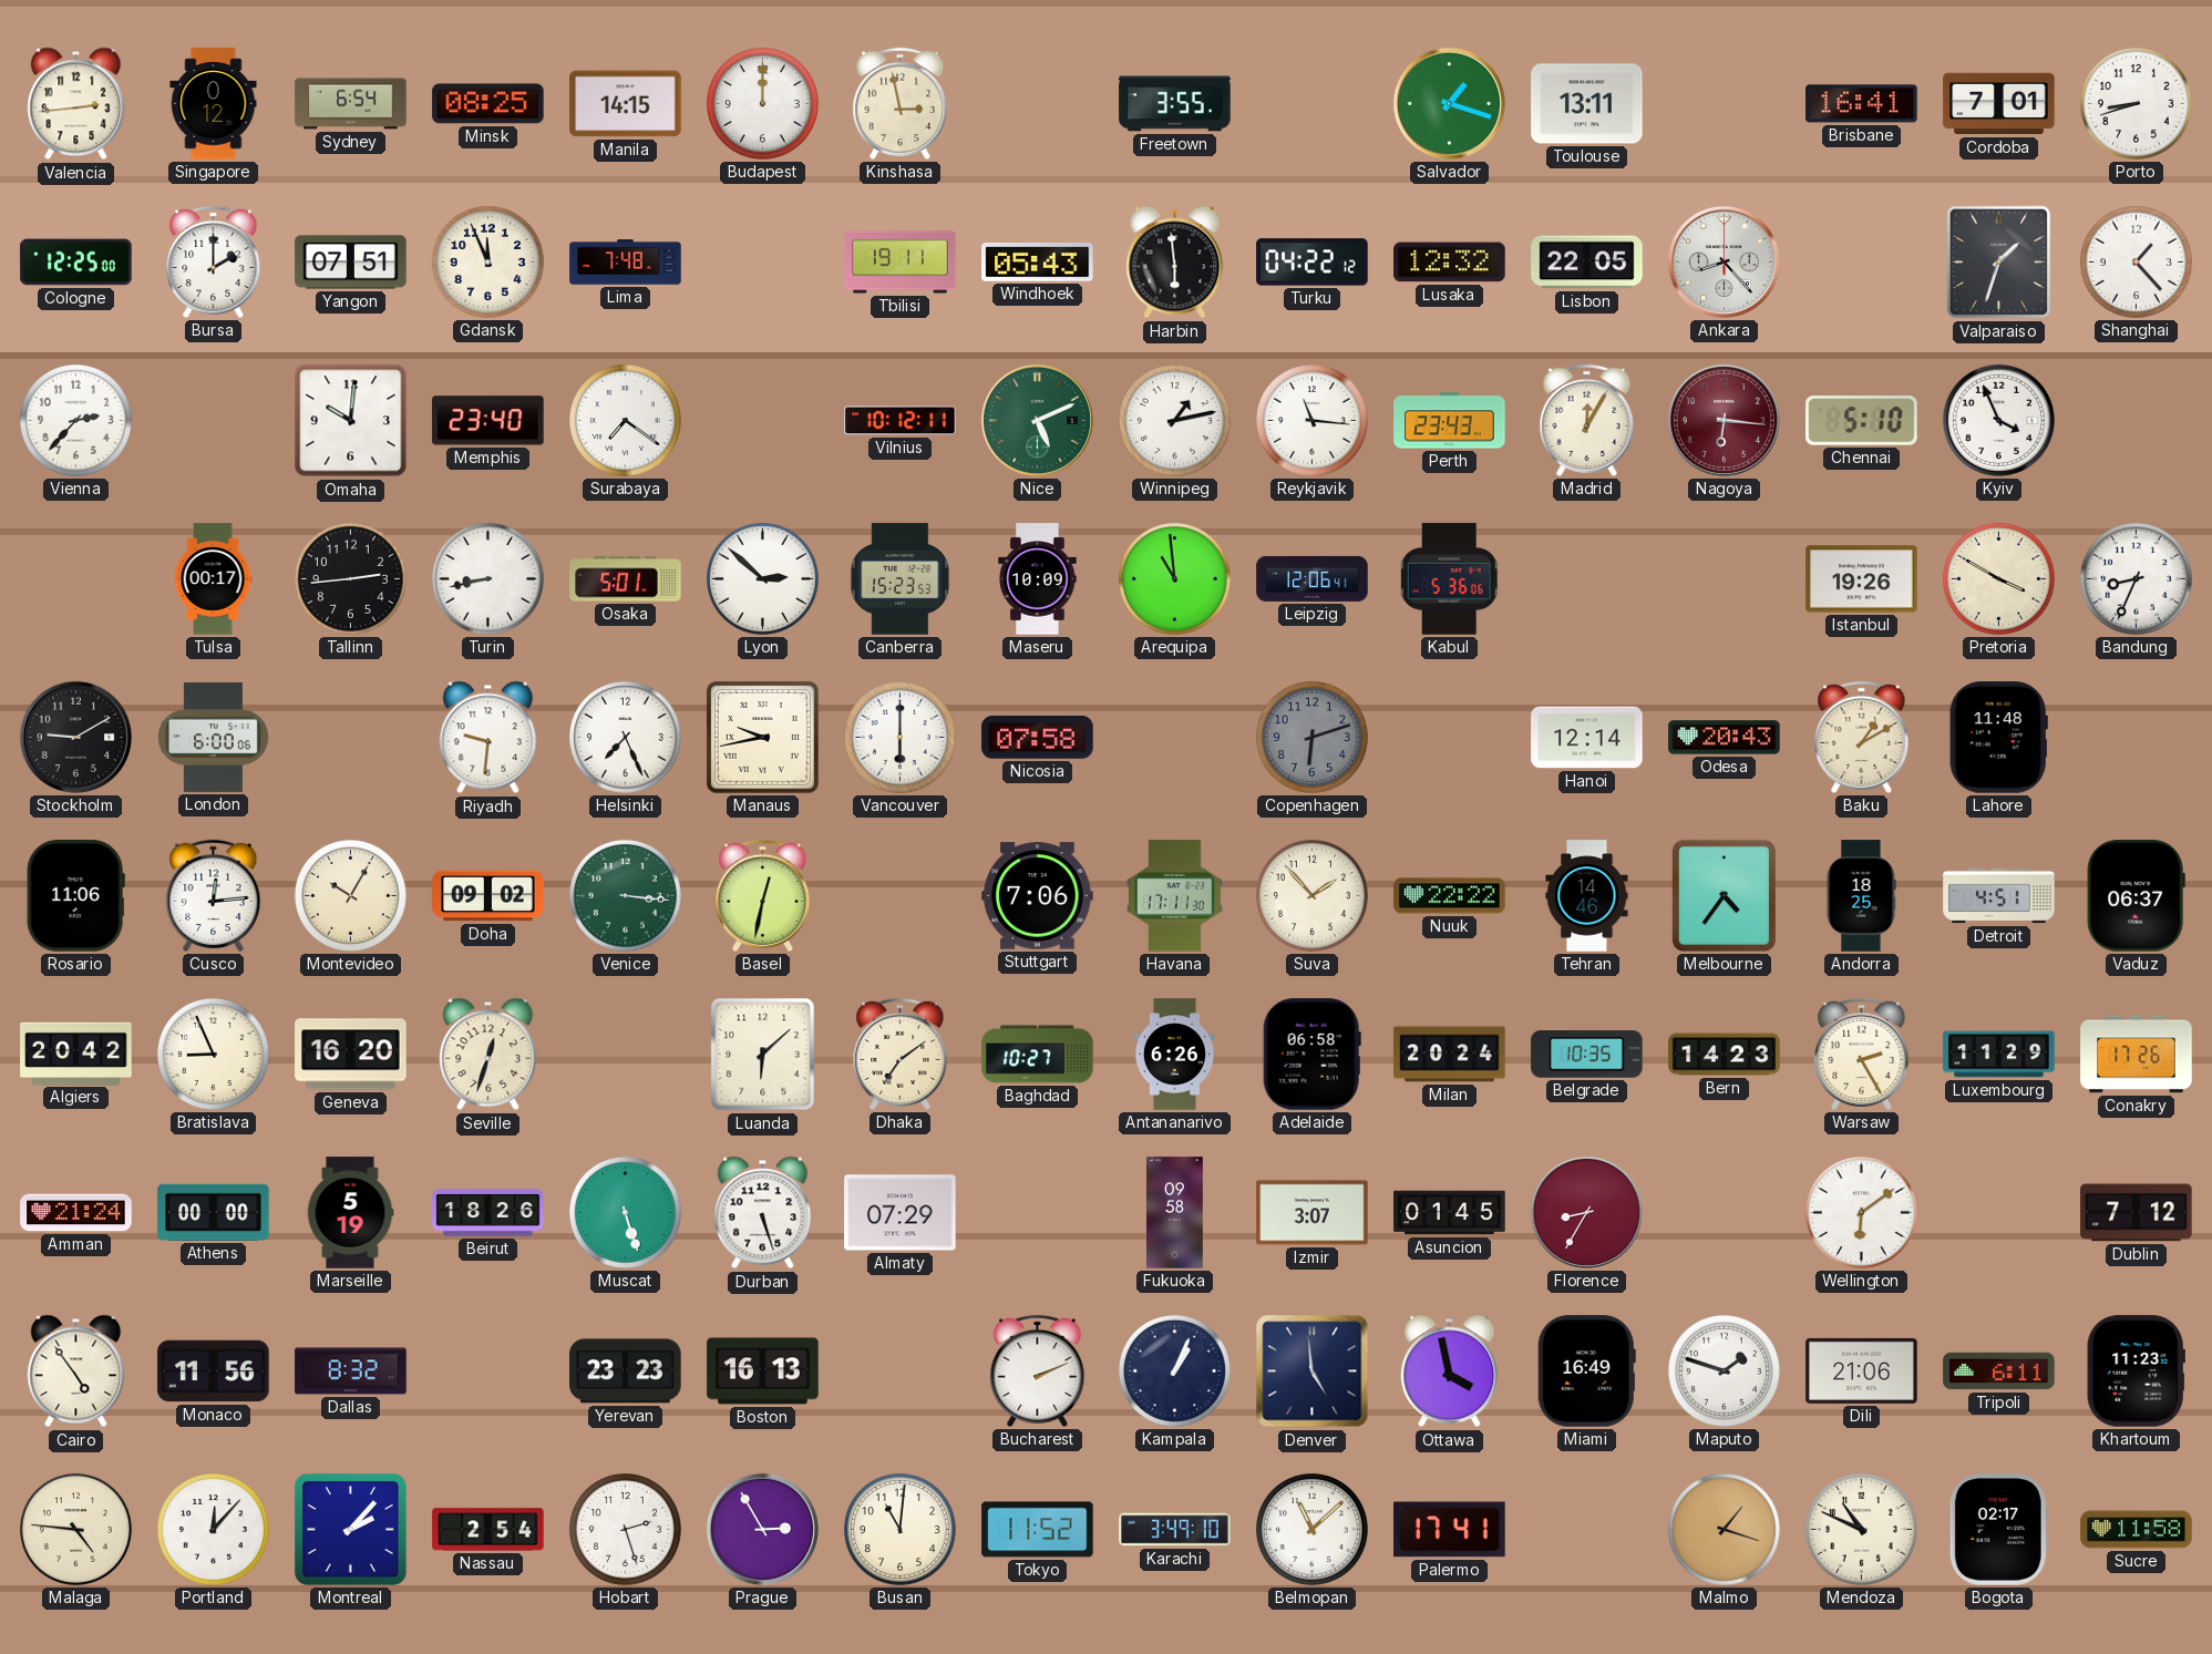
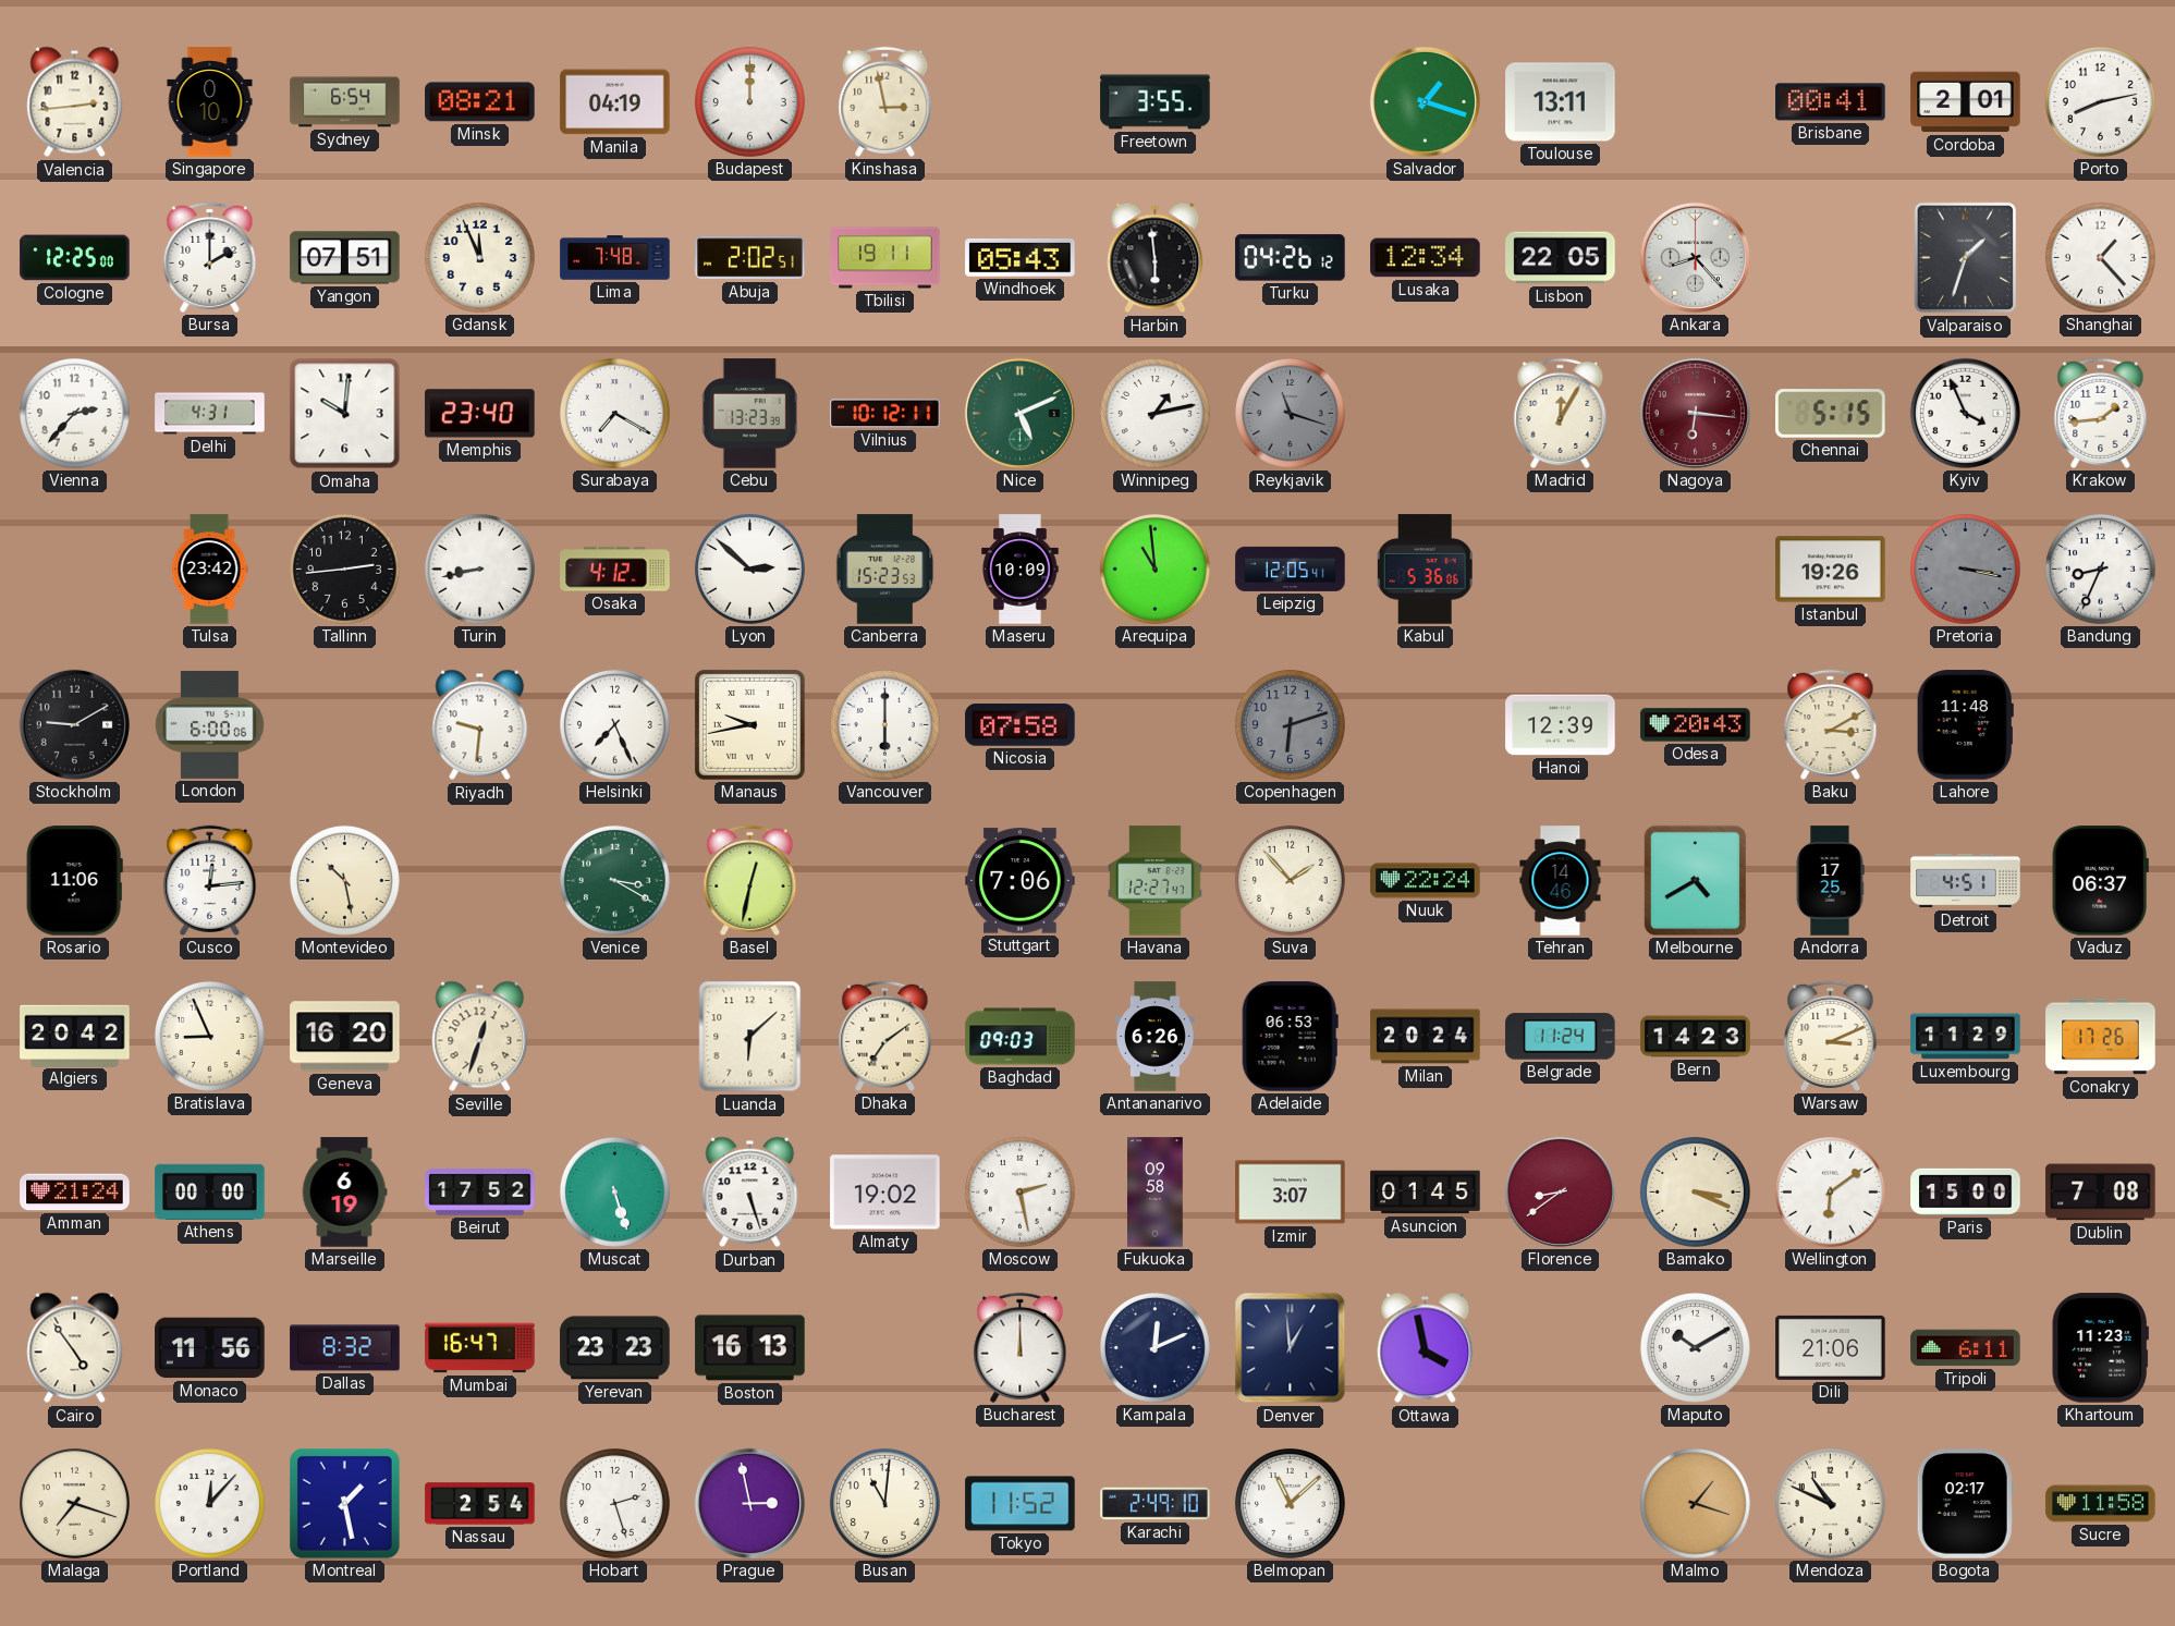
Singapore: 0:12 -> 0:10 (210, 102)
Minsk: 08:25 -> 08:21 (480, 102)
Manila: 14:15 -> 04:19 (615, 102)
Brisbane: 16:41 -> 00:41 (1831, 102)
Cordoba: 7:01 -> 2:01 (1966, 102)
Porto: 8:42 -> 8:13 (2100, 101)
Abuja: none -> 2:02 (750, 258)
Turku: 04:22 -> 04:26 (1291, 258)
Lusaka: 12:32 -> 12:34 (1426, 258)
Delhi: none -> 4:31 (210, 414)
Surabaya: 7:21 -> 7:20 (614, 413)
Cebu: none -> 13:23 (749, 414)
Reykjavik: 11:16 -> 11:18 (1290, 413)
Reykjavik dial: white -> grey (1290, 413)
Perth: 23:43 -> none (1450, 421)
Chennai: 5:10 -> 5:15 (1831, 414)
Krakow: none -> 1:44 (2101, 413)
Tulsa: 00:17 -> 23:42 (209, 570)
Osaka: 5:01 -> 4:12 (615, 570)
Leipzig: 12:06 -> 12:05 (1291, 569)
Pretoria: 3:50 -> 3:17 (1965, 569)
Pretoria dial: cream -> grey (1965, 569)
Hanoi: 12:14 -> 12:39 (1561, 725)
Baku: 1:10 -> 3:10 (1831, 724)
Montevideo: 10:05 -> 10:28 (344, 880)
Doha: 09:02 -> none (488, 896)
Venice: 3:16 -> 3:20 (614, 880)
Havana: 17:11 -> 12:27 (1156, 881)
Nuuk: 22:22 -> 22:24 (1426, 881)
Melbourne: 4:36 -> 4:40 (1695, 880)
Andorra: 18:25 -> 17:25 (1830, 881)
Baghdad: 10:27 -> 09:03 (1021, 1037)
Adelaide: 06:58 -> 06:53 (1290, 1037)
Belgrade: 10:35 -> 11:24 (1561, 1037)
Warsaw: 2:25 -> 3:11 (1831, 1036)
Marseille: 5:19 -> 6:19 (344, 1193)
Beirut: 18:26 -> 17:52 (480, 1193)
Almaty: 07:29 -> 19:02 (885, 1193)
Moscow: none -> 2:28 (1019, 1191)
Florence: 8:35 -> 8:39 (1560, 1191)
Bamako: none -> 3:19 (1695, 1191)
Paris: none -> 15:00 (1966, 1191)
Dublin: 7:12 -> 7:08 (2101, 1193)
Mumbai: none -> 16:47 (480, 1348)
Bucharest: 2:11 -> 12:00 (1021, 1347)
Kampala: 1:04 -> 12:11 (1154, 1347)
Denver: 4:59 -> 12:59 (1291, 1348)
Miami: 16:49 -> none (1586, 1372)
Maputo: 1:48 -> 10:10 (1695, 1347)
Malaga: 4:46 -> 7:18 (74, 1503)
Montreal: 2:07 -> 1:28 (344, 1503)
Prague: 2:55 -> 2:58 (749, 1503)
Karachi: 3:49 -> 2:49 (1156, 1504)
Palermo: 17:41 -> none (1450, 1530)
